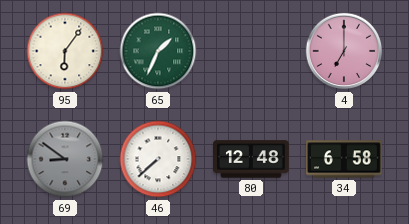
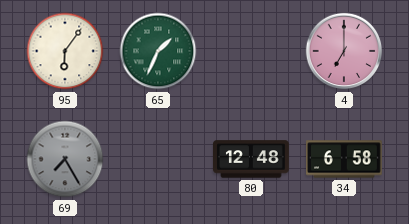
69: 8:51 -> 7:25 (65, 159)
46: 7:38 -> none (158, 159)
